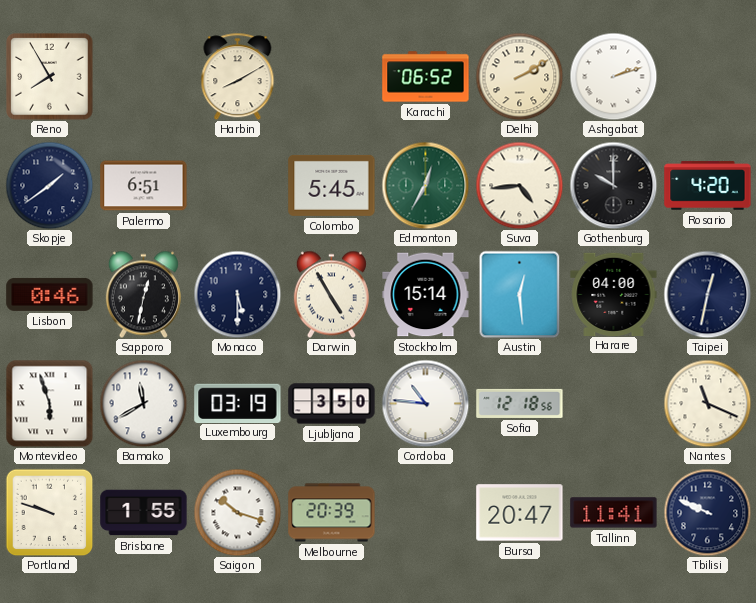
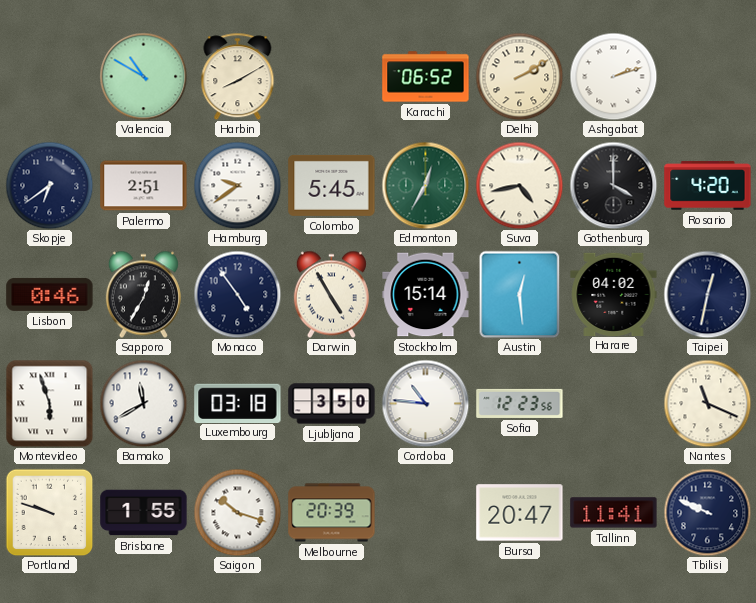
Reno: 7:55 -> none (50, 77)
Valencia: none -> 10:50 (143, 76)
Skopje: 1:39 -> 6:39 (49, 185)
Palermo: 6:51 -> 2:51 (144, 186)
Hamburg: none -> 9:39 (237, 185)
Suva: 4:44 -> 4:43 (519, 185)
Gothenburg: 10:00 -> 4:00 (613, 185)
Sapporo: 12:32 -> 12:35 (143, 294)
Monaco: 5:30 -> 4:54 (237, 294)
Harare: 04:00 -> 04:02 (614, 294)
Luxembourg: 03:19 -> 03:18 (238, 403)
Sofia: 12:18 -> 12:23 (520, 403)
